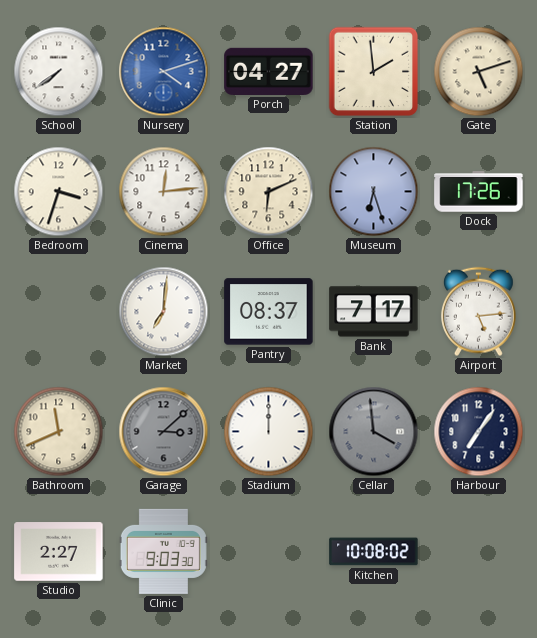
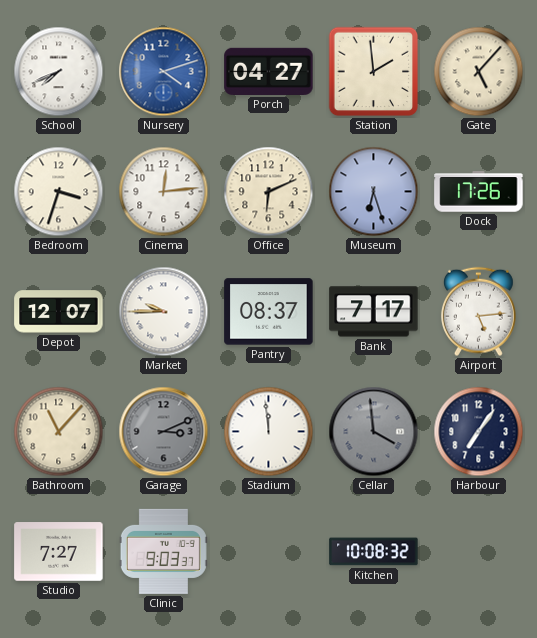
School: 7:39 -> 7:41 (59, 72)
Gate: 5:12 -> 5:07 (479, 72)
Depot: none -> 12:07 (59, 312)
Market: 7:01 -> 9:45 (164, 312)
Bathroom: 11:41 -> 11:07 (59, 432)
Garage: 3:08 -> 3:11 (164, 432)
Stadium: 12:00 -> 11:59 (269, 432)
Studio: 2:27 -> 7:27 (59, 552)
Clinic: 9:03:30 -> 9:03:37 (163, 551)
Kitchen: 10:08:02 -> 10:08:32 (374, 552)
